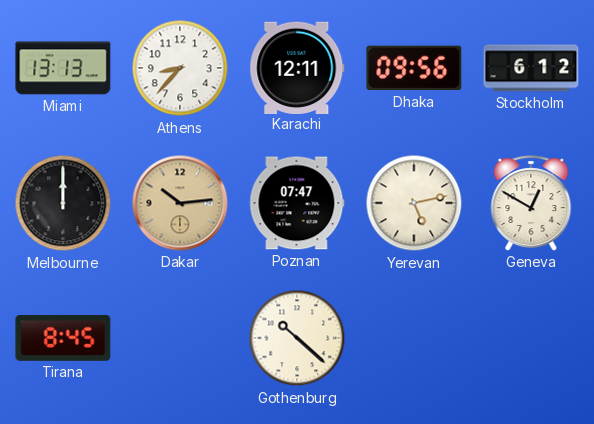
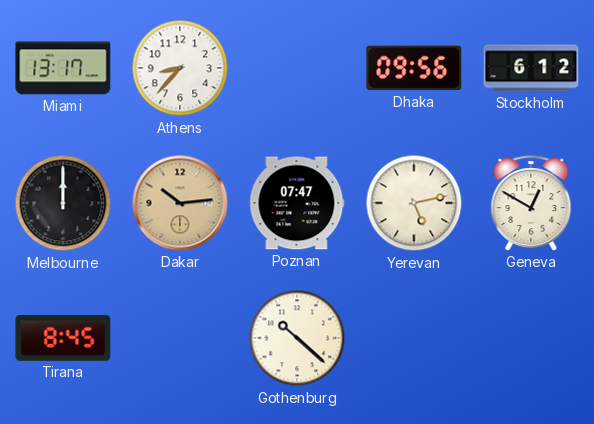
Miami: 13:13 -> 13:17 (63, 68)
Karachi: 12:11 -> none (297, 67)
